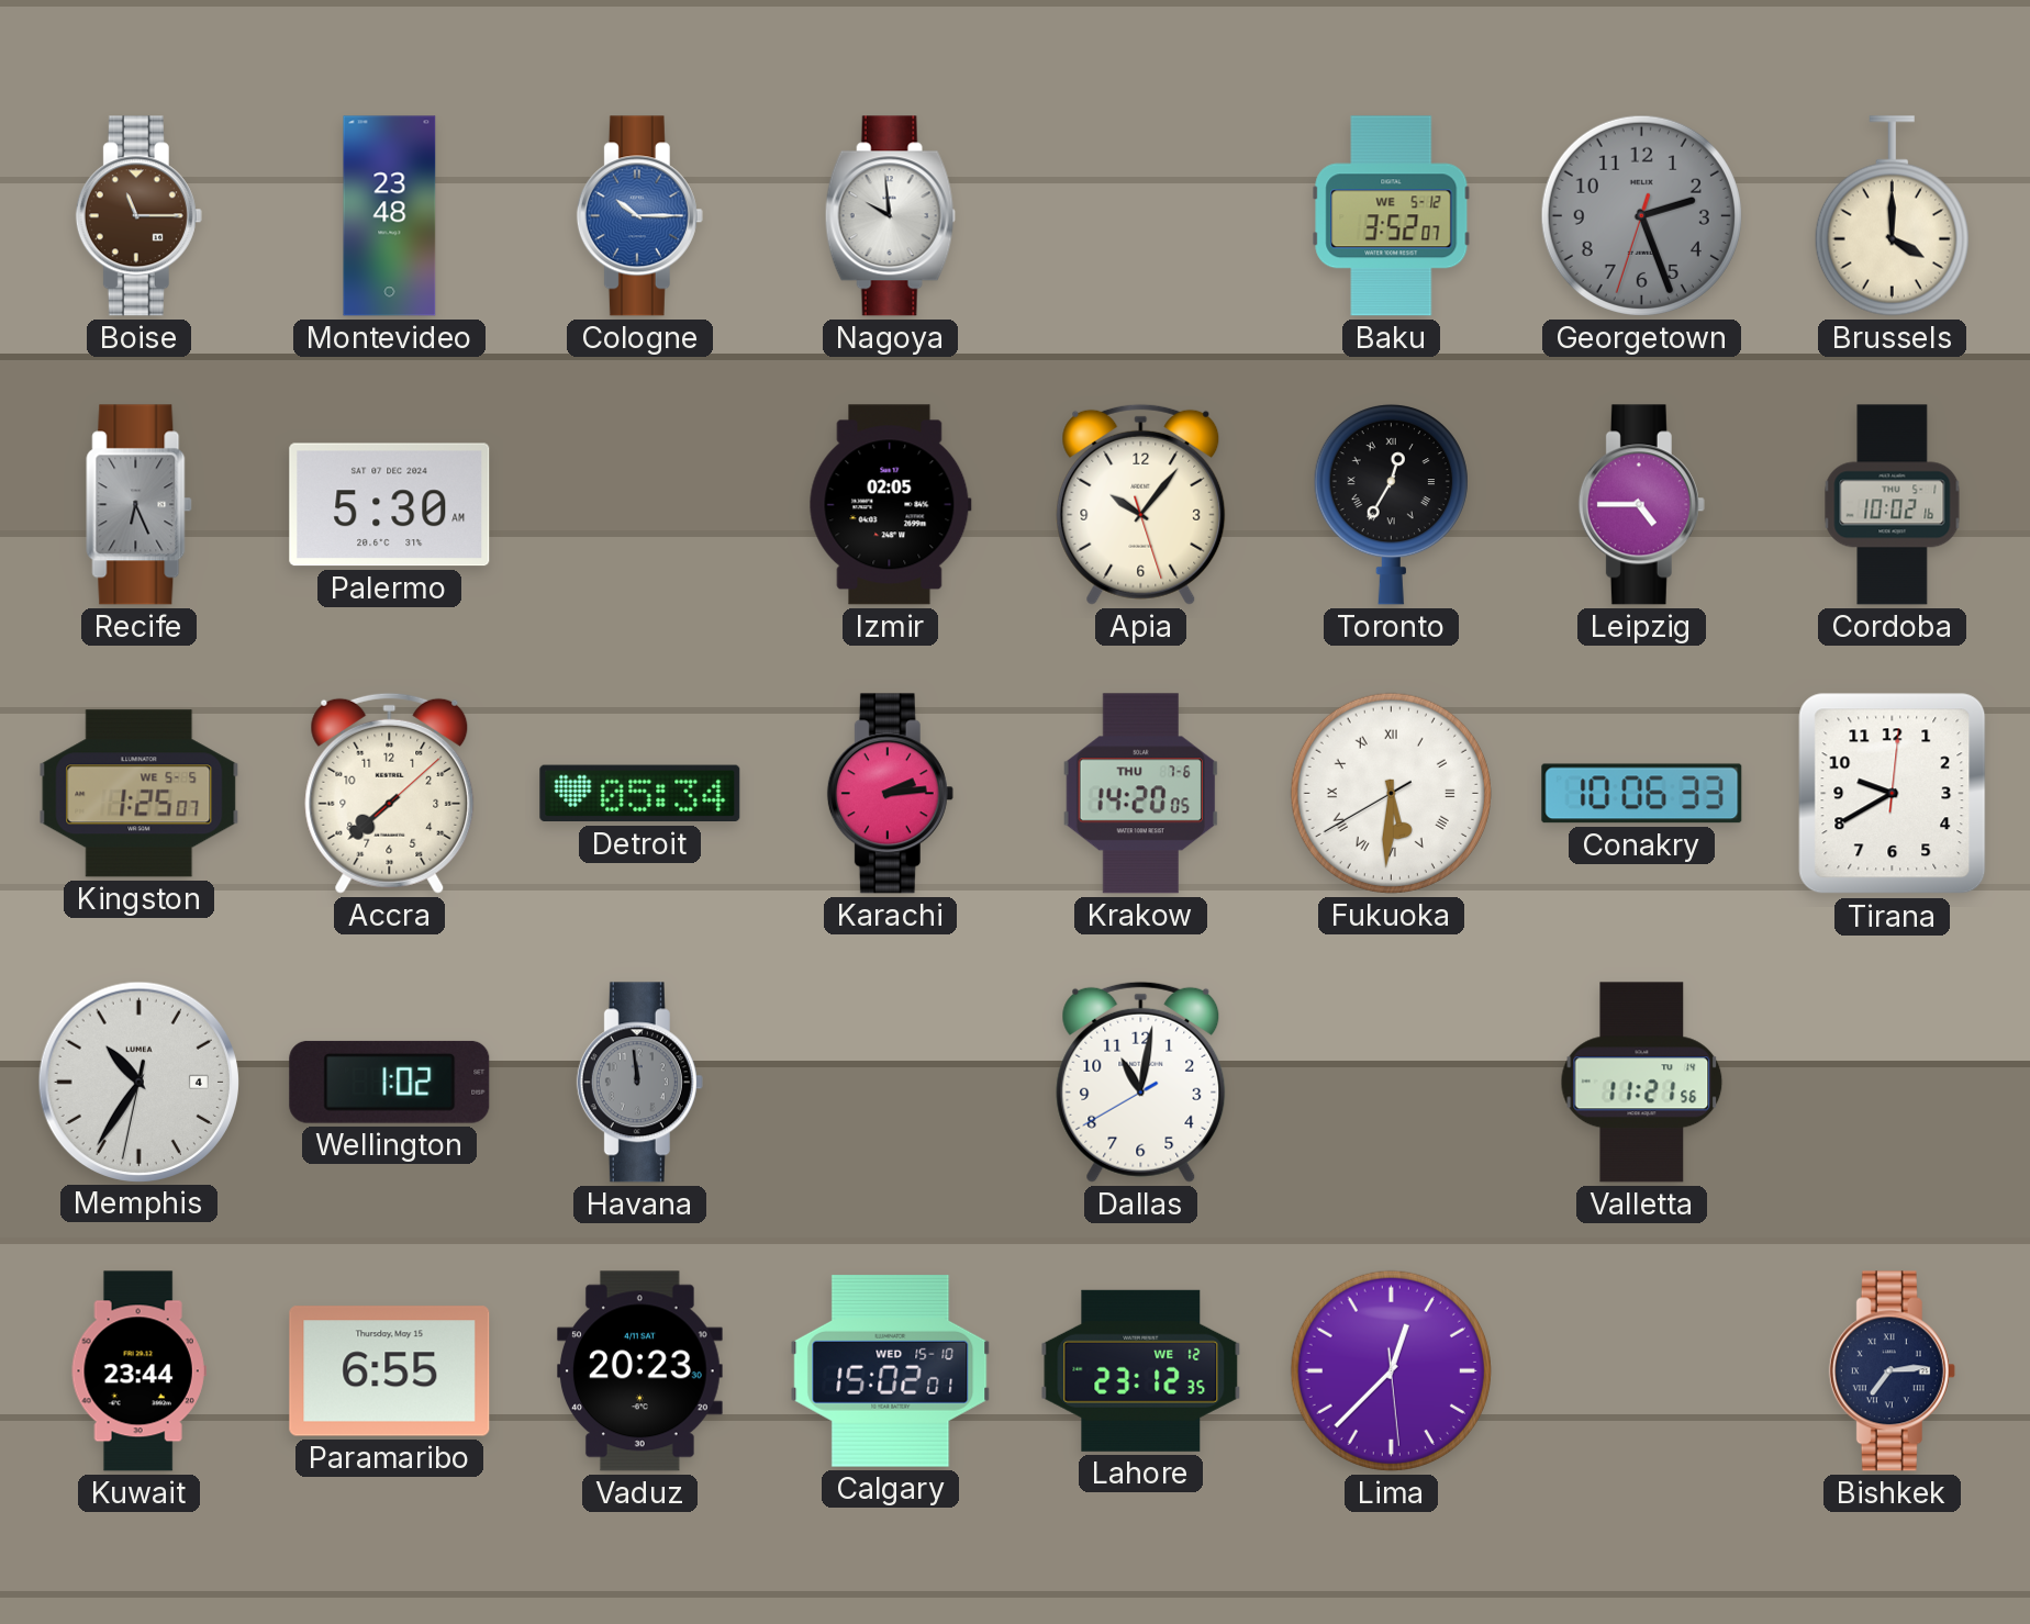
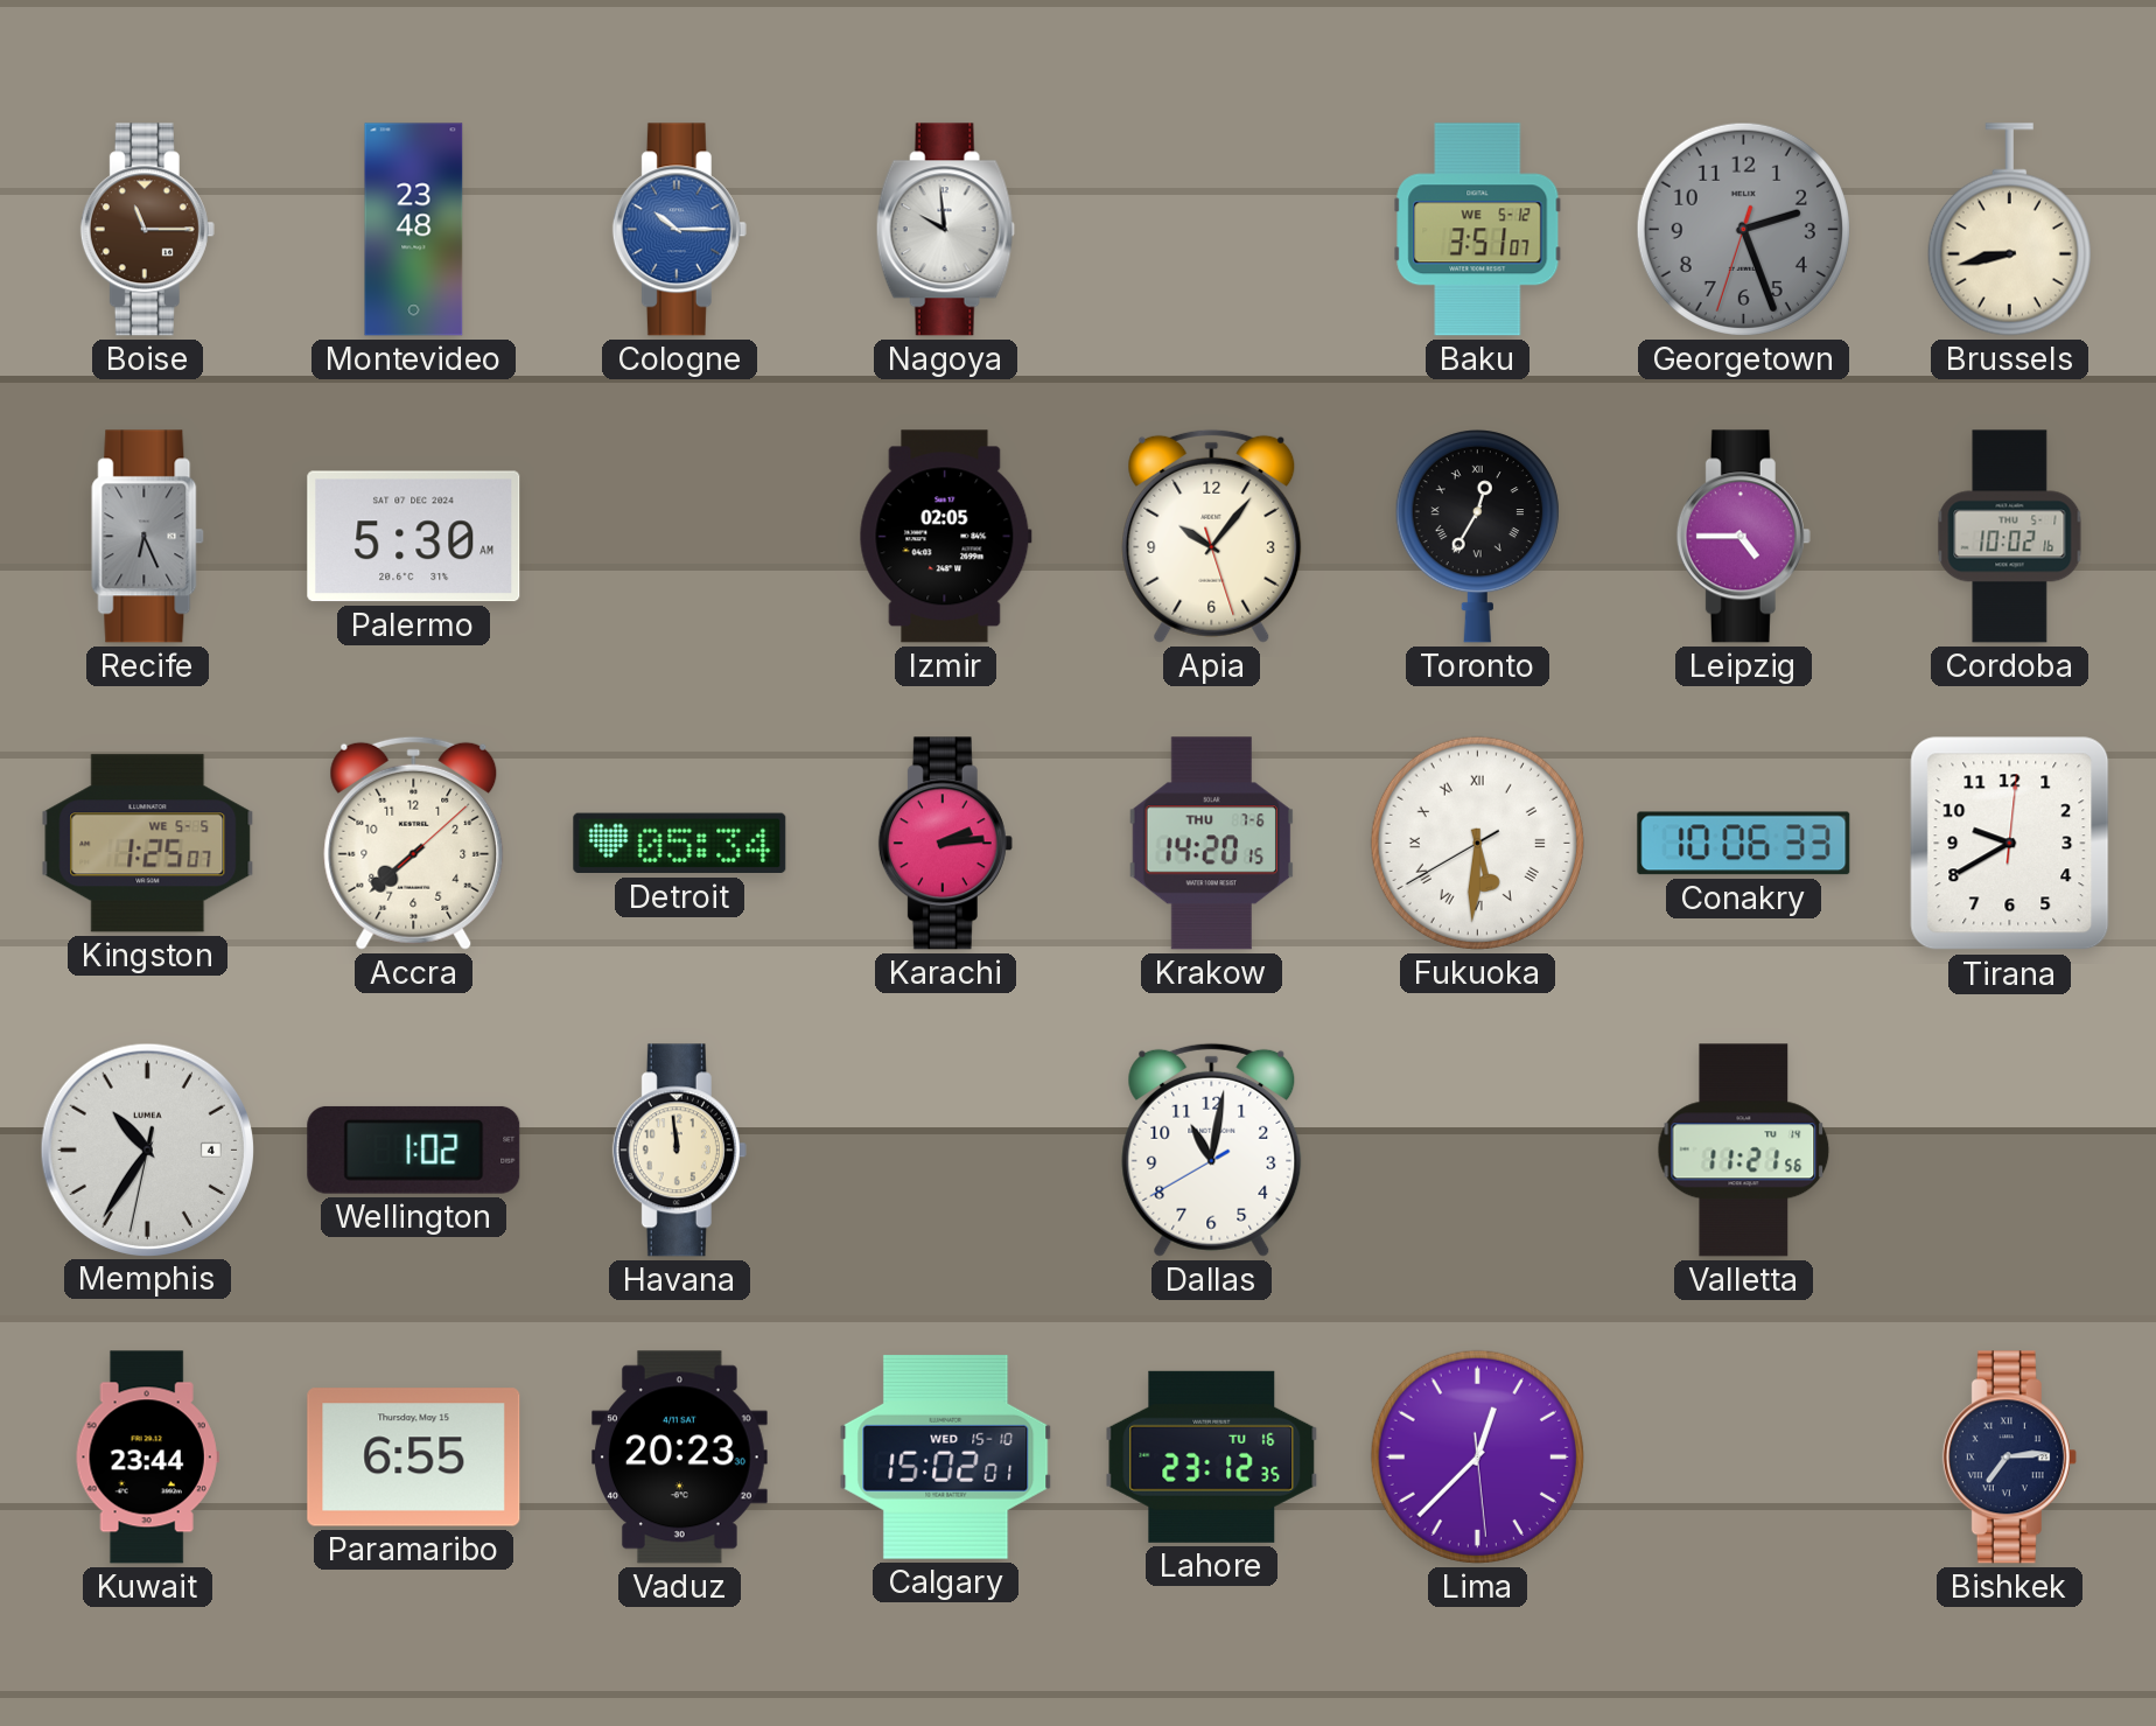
Baku: 3:52 -> 3:51 (1478, 230)
Brussels: 4:00 -> 8:43 (2009, 230)
Krakow: 14:20:05 -> 14:20:15 (1211, 844)
Havana dial: grey -> cream (679, 1151)
Lahore date: WE 12 -> TU 16 (1212, 1456)
